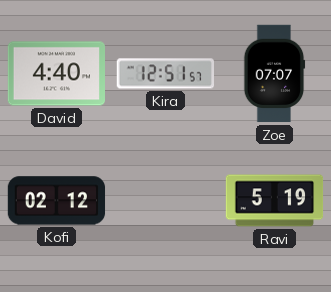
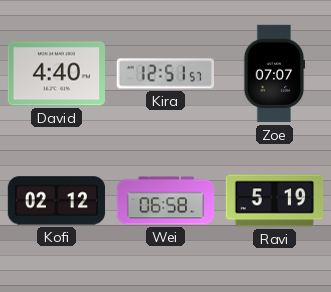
Wei: none -> 06:58 (166, 201)
